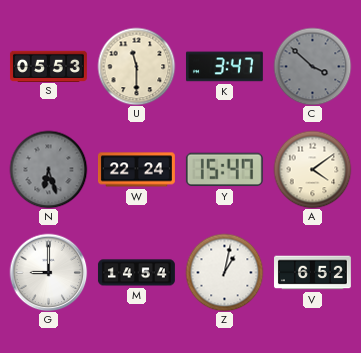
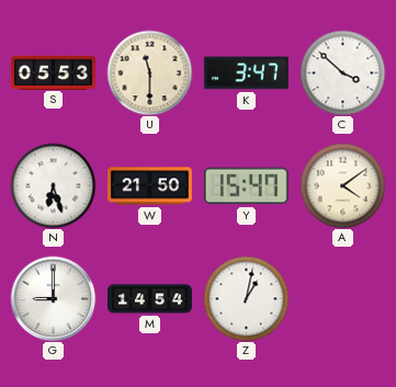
C dial: grey -> white (342, 72)
N dial: grey -> white (53, 185)
W: 22:24 -> 21:50 (150, 186)
V: 6:52 -> none (313, 273)
